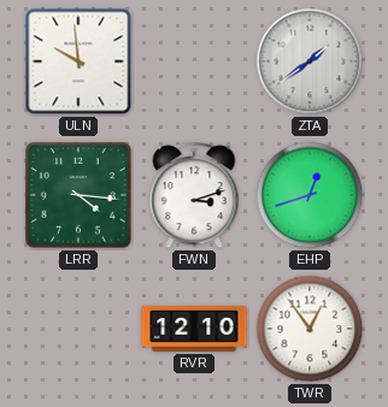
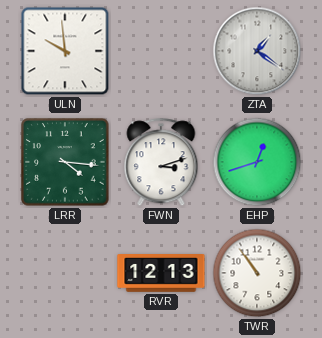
ZTA: 1:39 -> 1:21 (257, 51)
RVR: 12:10 -> 12:13 (161, 274)
TWR: 12:54 -> 10:54 (257, 273)
